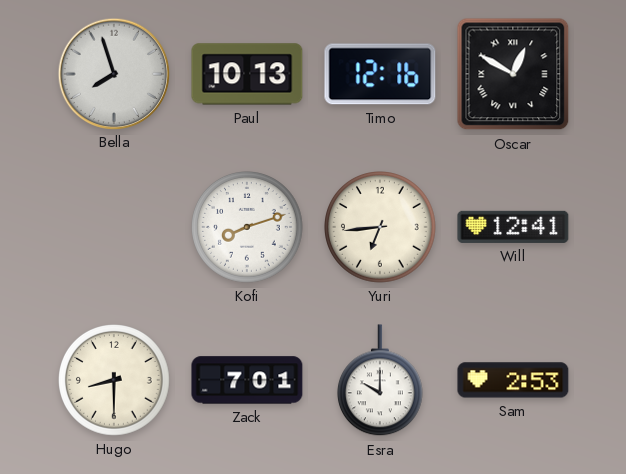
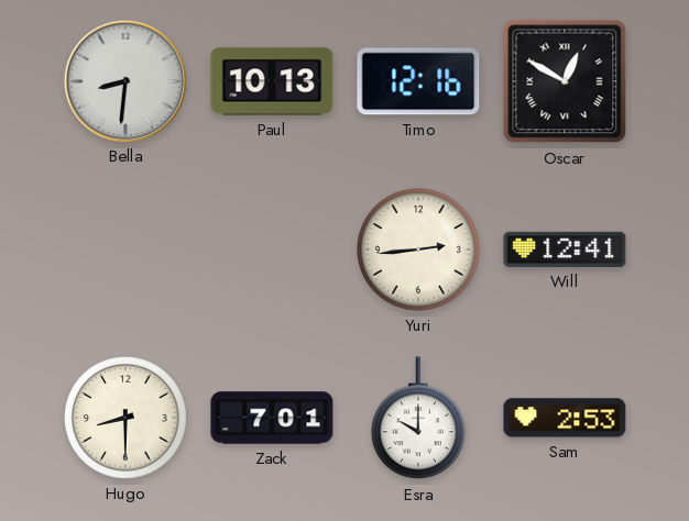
Bella: 7:57 -> 8:31 (124, 80)
Kofi: 8:12 -> none (248, 228)
Yuri: 6:44 -> 2:44 (419, 251)
